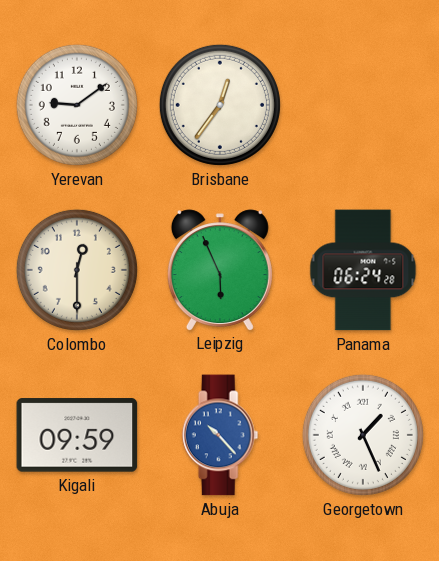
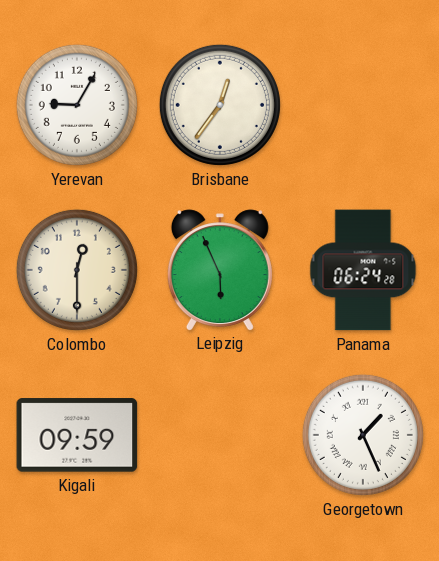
Yerevan: 9:09 -> 9:05 (77, 105)
Abuja: 10:23 -> none (220, 435)
